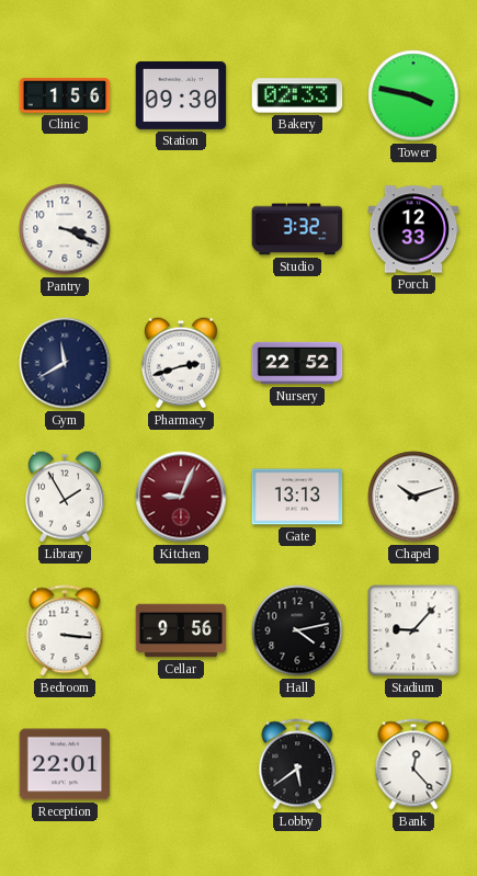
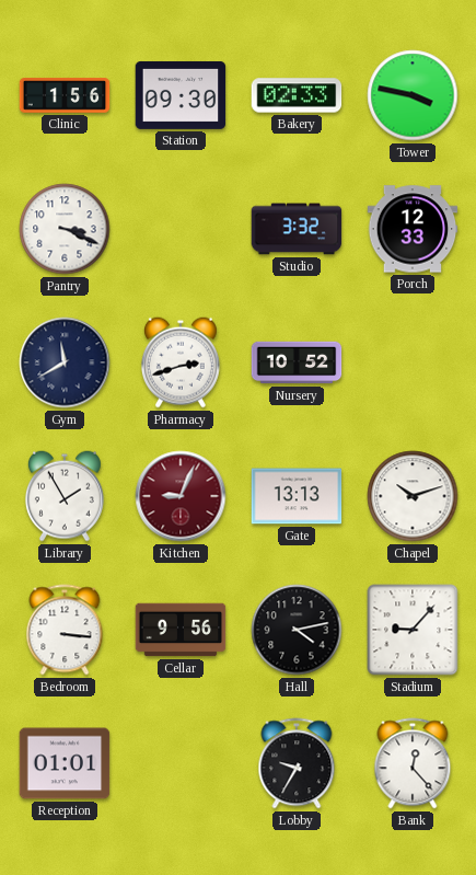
Nursery: 22:52 -> 10:52 (297, 362)
Reception: 22:01 -> 01:01 (65, 763)
Lobby: 5:39 -> 9:35 (297, 763)
